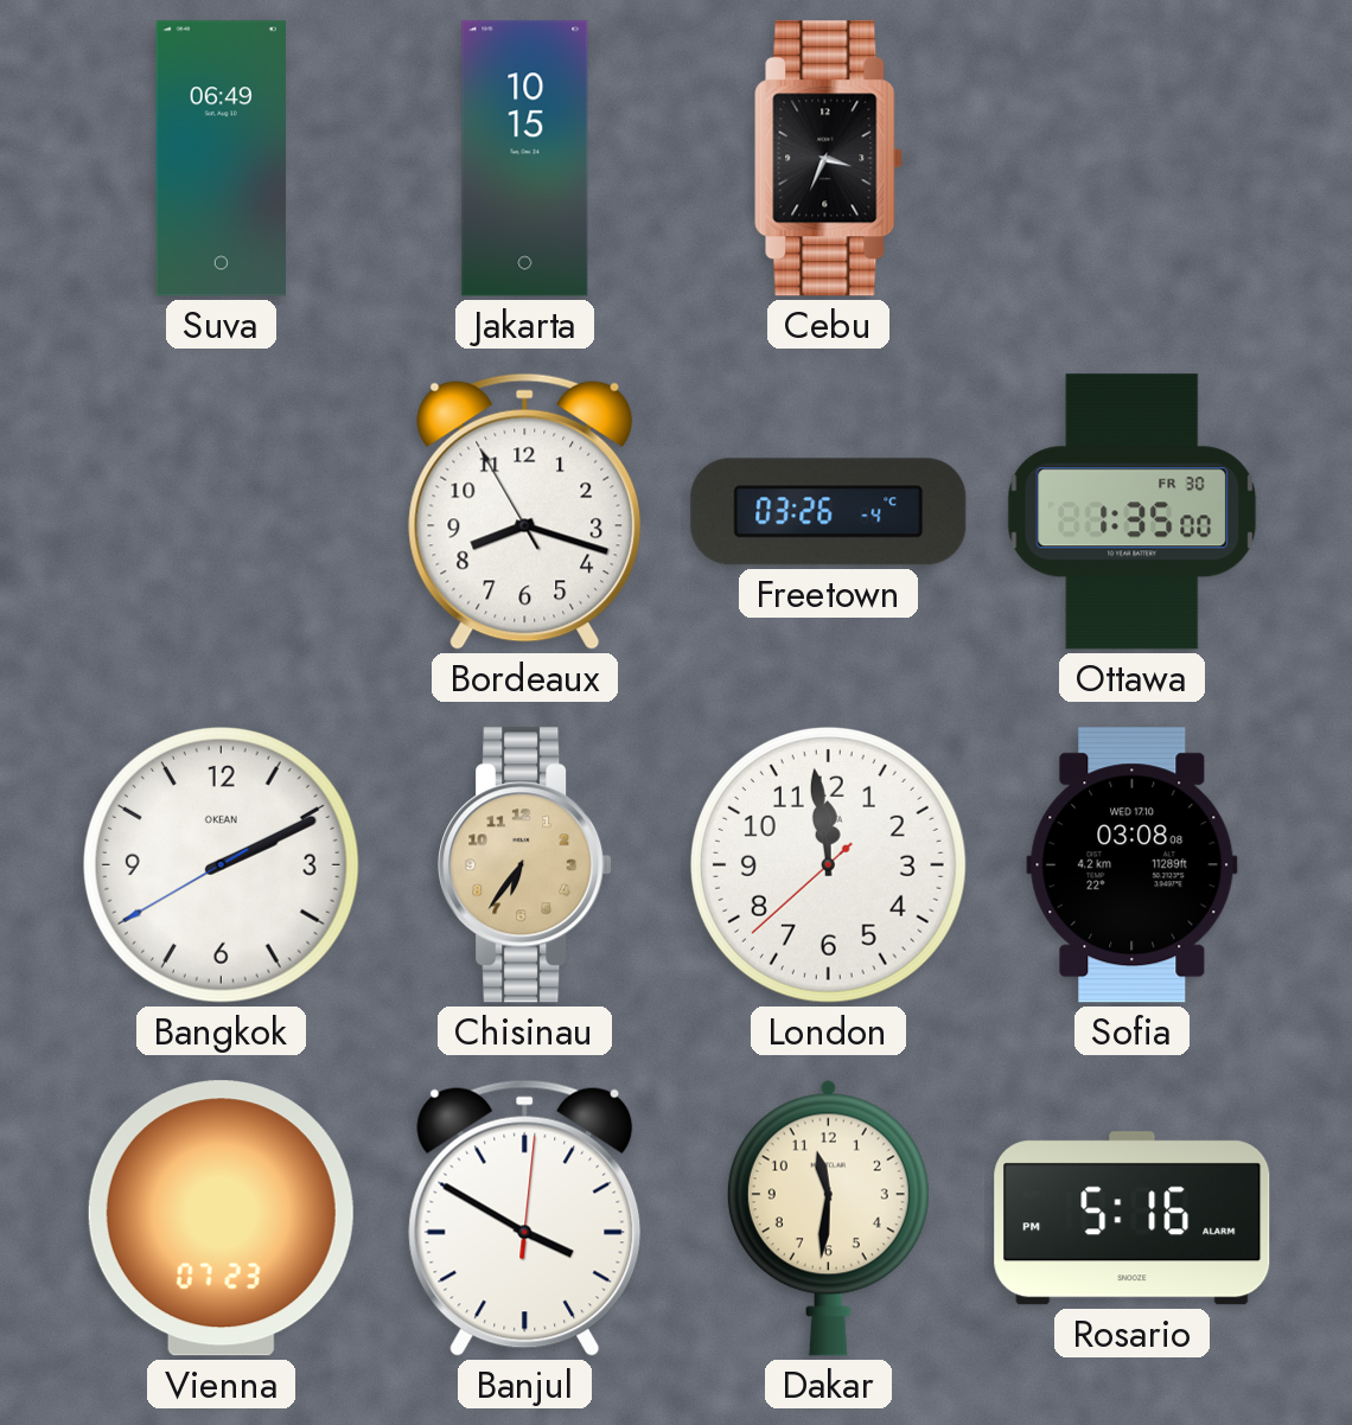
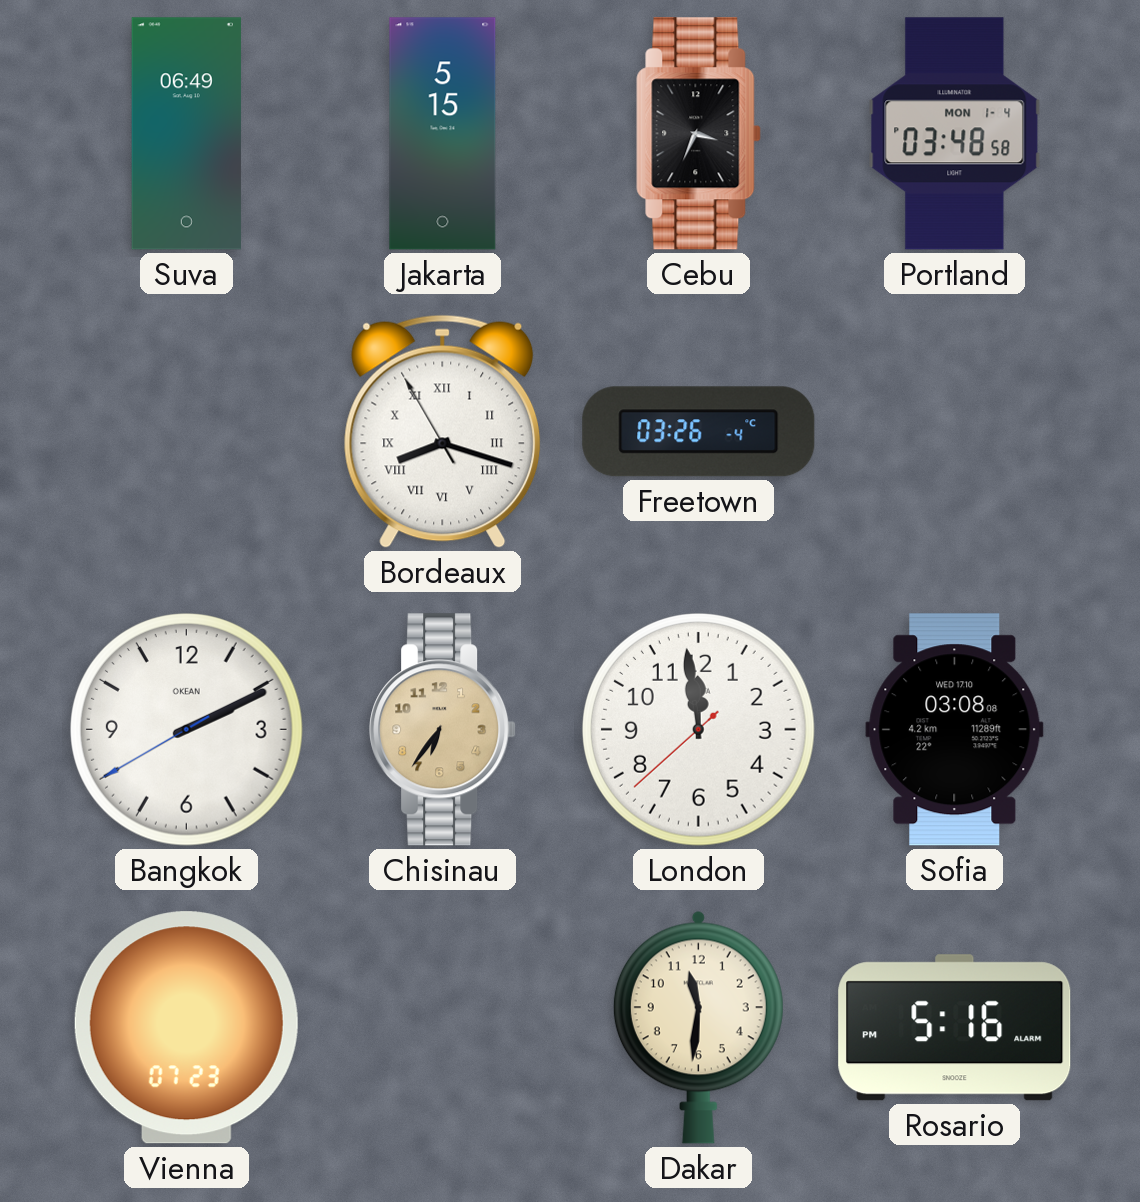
Jakarta: 10:15 -> 5:15 (443, 134)
Portland: none -> 03:48 (955, 134)
Bordeaux numerals: Arabic -> Roman (443, 431)
Ottawa: 1:35 -> none (1133, 512)
Banjul: 3:50 -> none (525, 1218)
